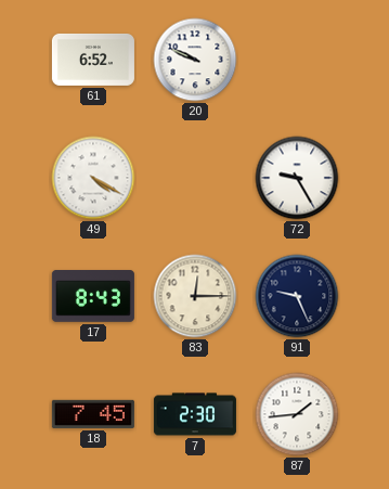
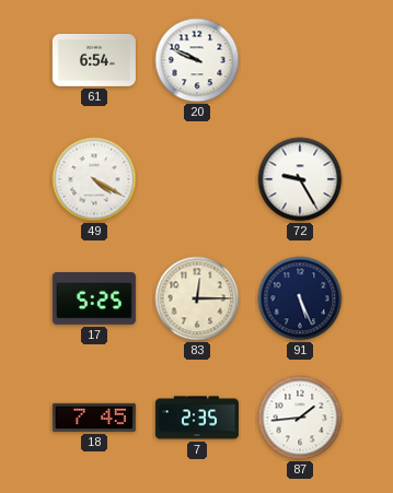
61: 6:52 -> 6:54 (94, 60)
17: 8:43 -> 5:25 (94, 300)
91: 9:26 -> 5:26 (300, 298)
7: 2:30 -> 2:35 (197, 418)
